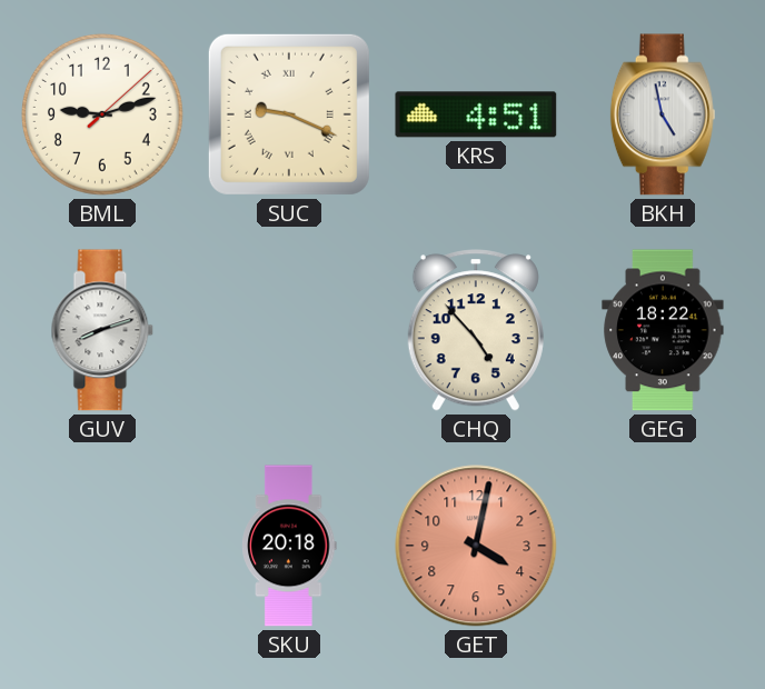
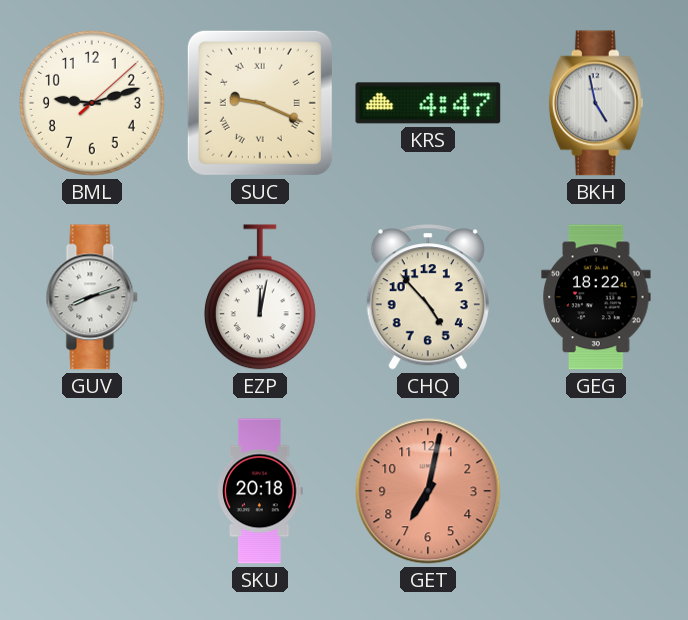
KRS: 4:51 -> 4:47 (428, 103)
EZP: none -> 12:02 (260, 297)
GET: 4:02 -> 7:02 (428, 491)
